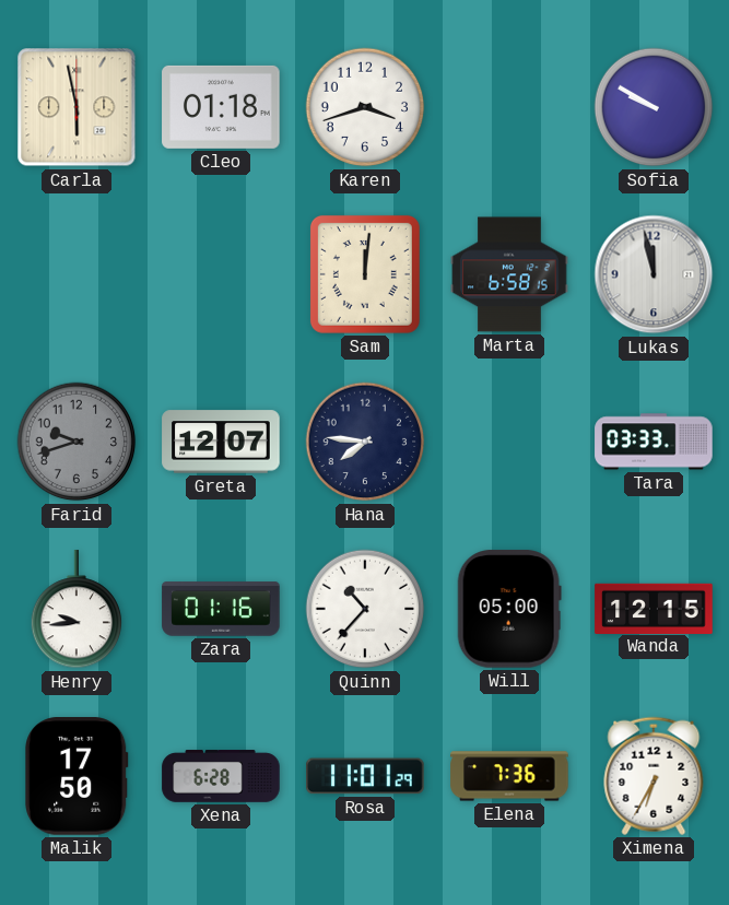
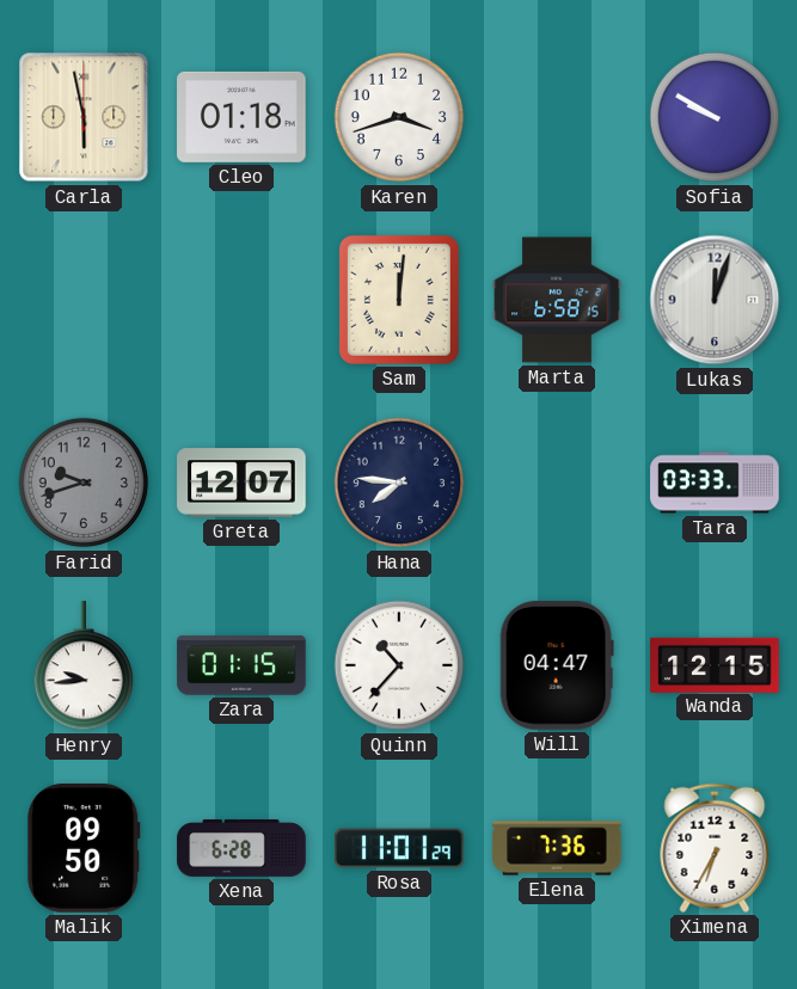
Lukas: 11:58 -> 12:03 (715, 300)
Zara: 01:16 -> 01:15 (241, 665)
Will: 05:00 -> 04:47 (557, 665)
Malik: 17:50 -> 09:50 (84, 848)
